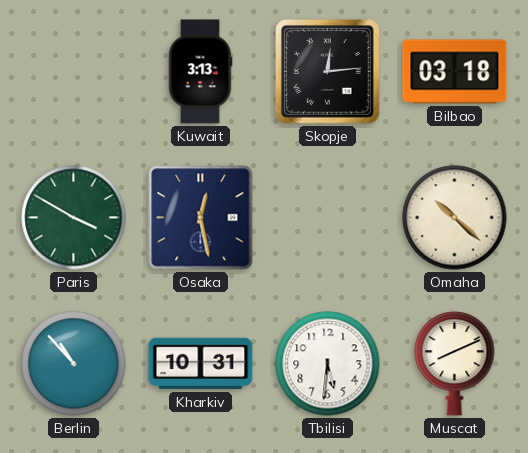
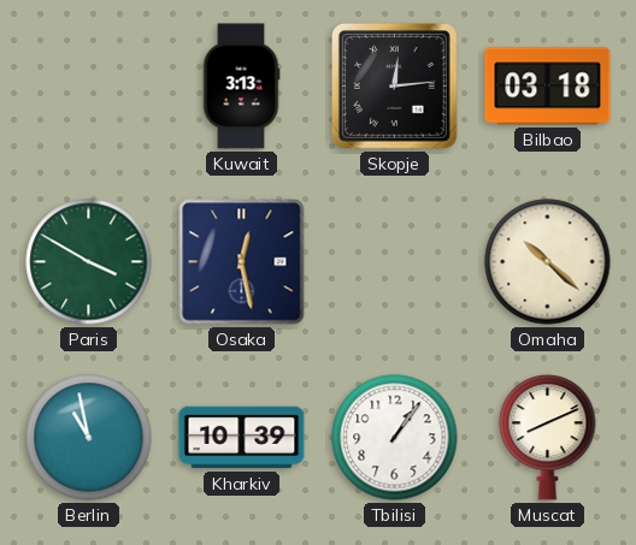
Berlin: 10:53 -> 10:58 (89, 438)
Kharkiv: 10:31 -> 10:39 (242, 438)
Tbilisi: 5:31 -> 1:06 (395, 438)
